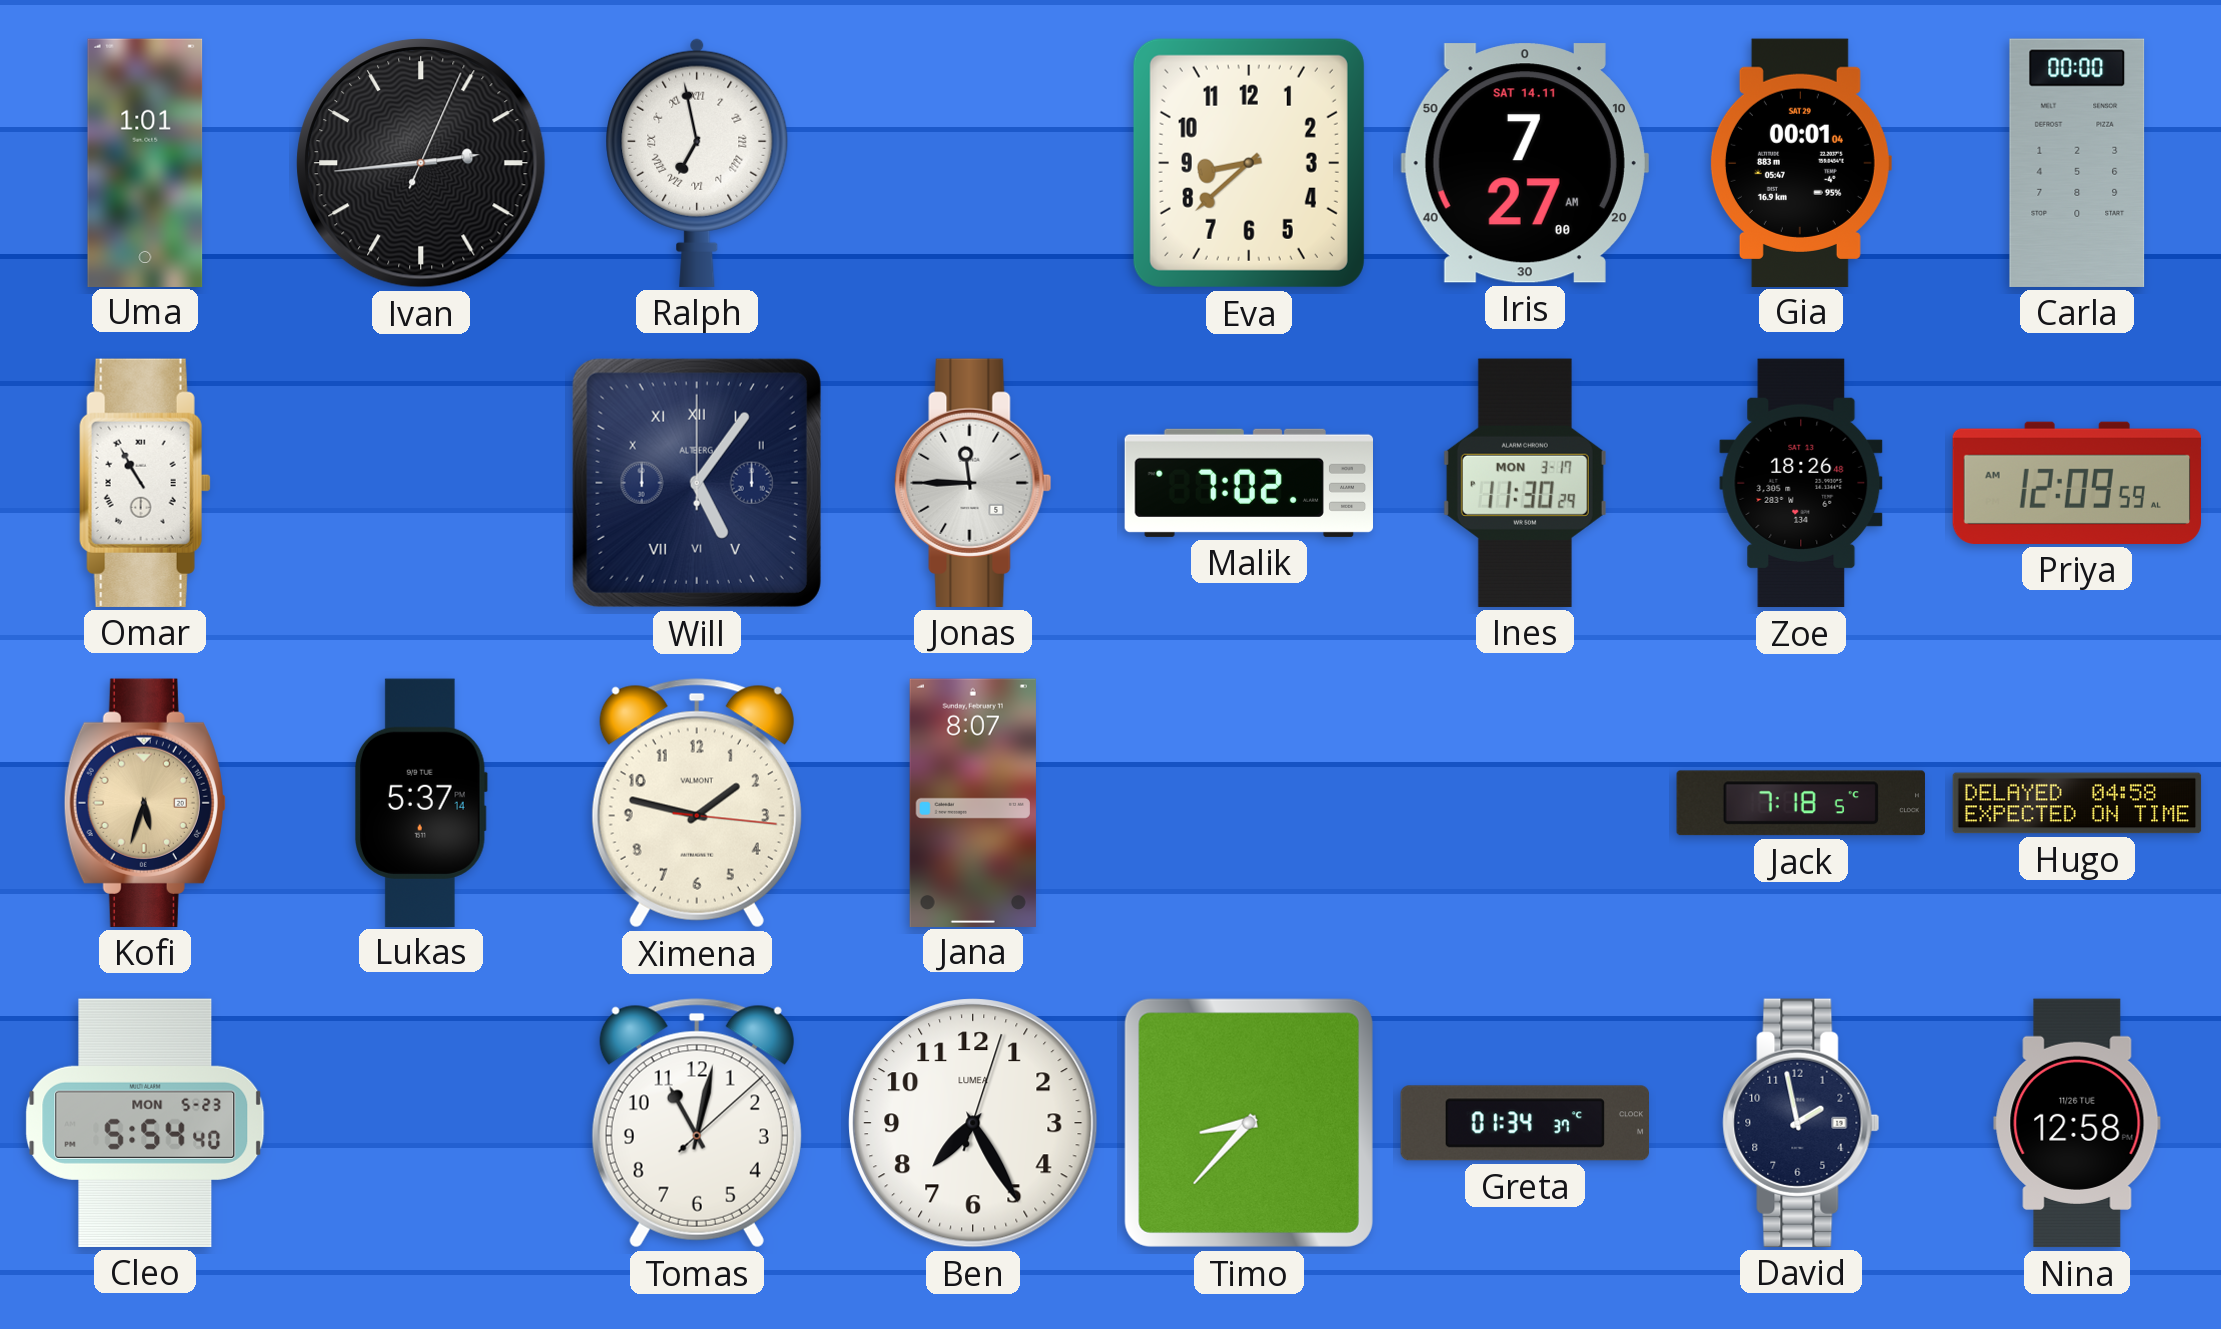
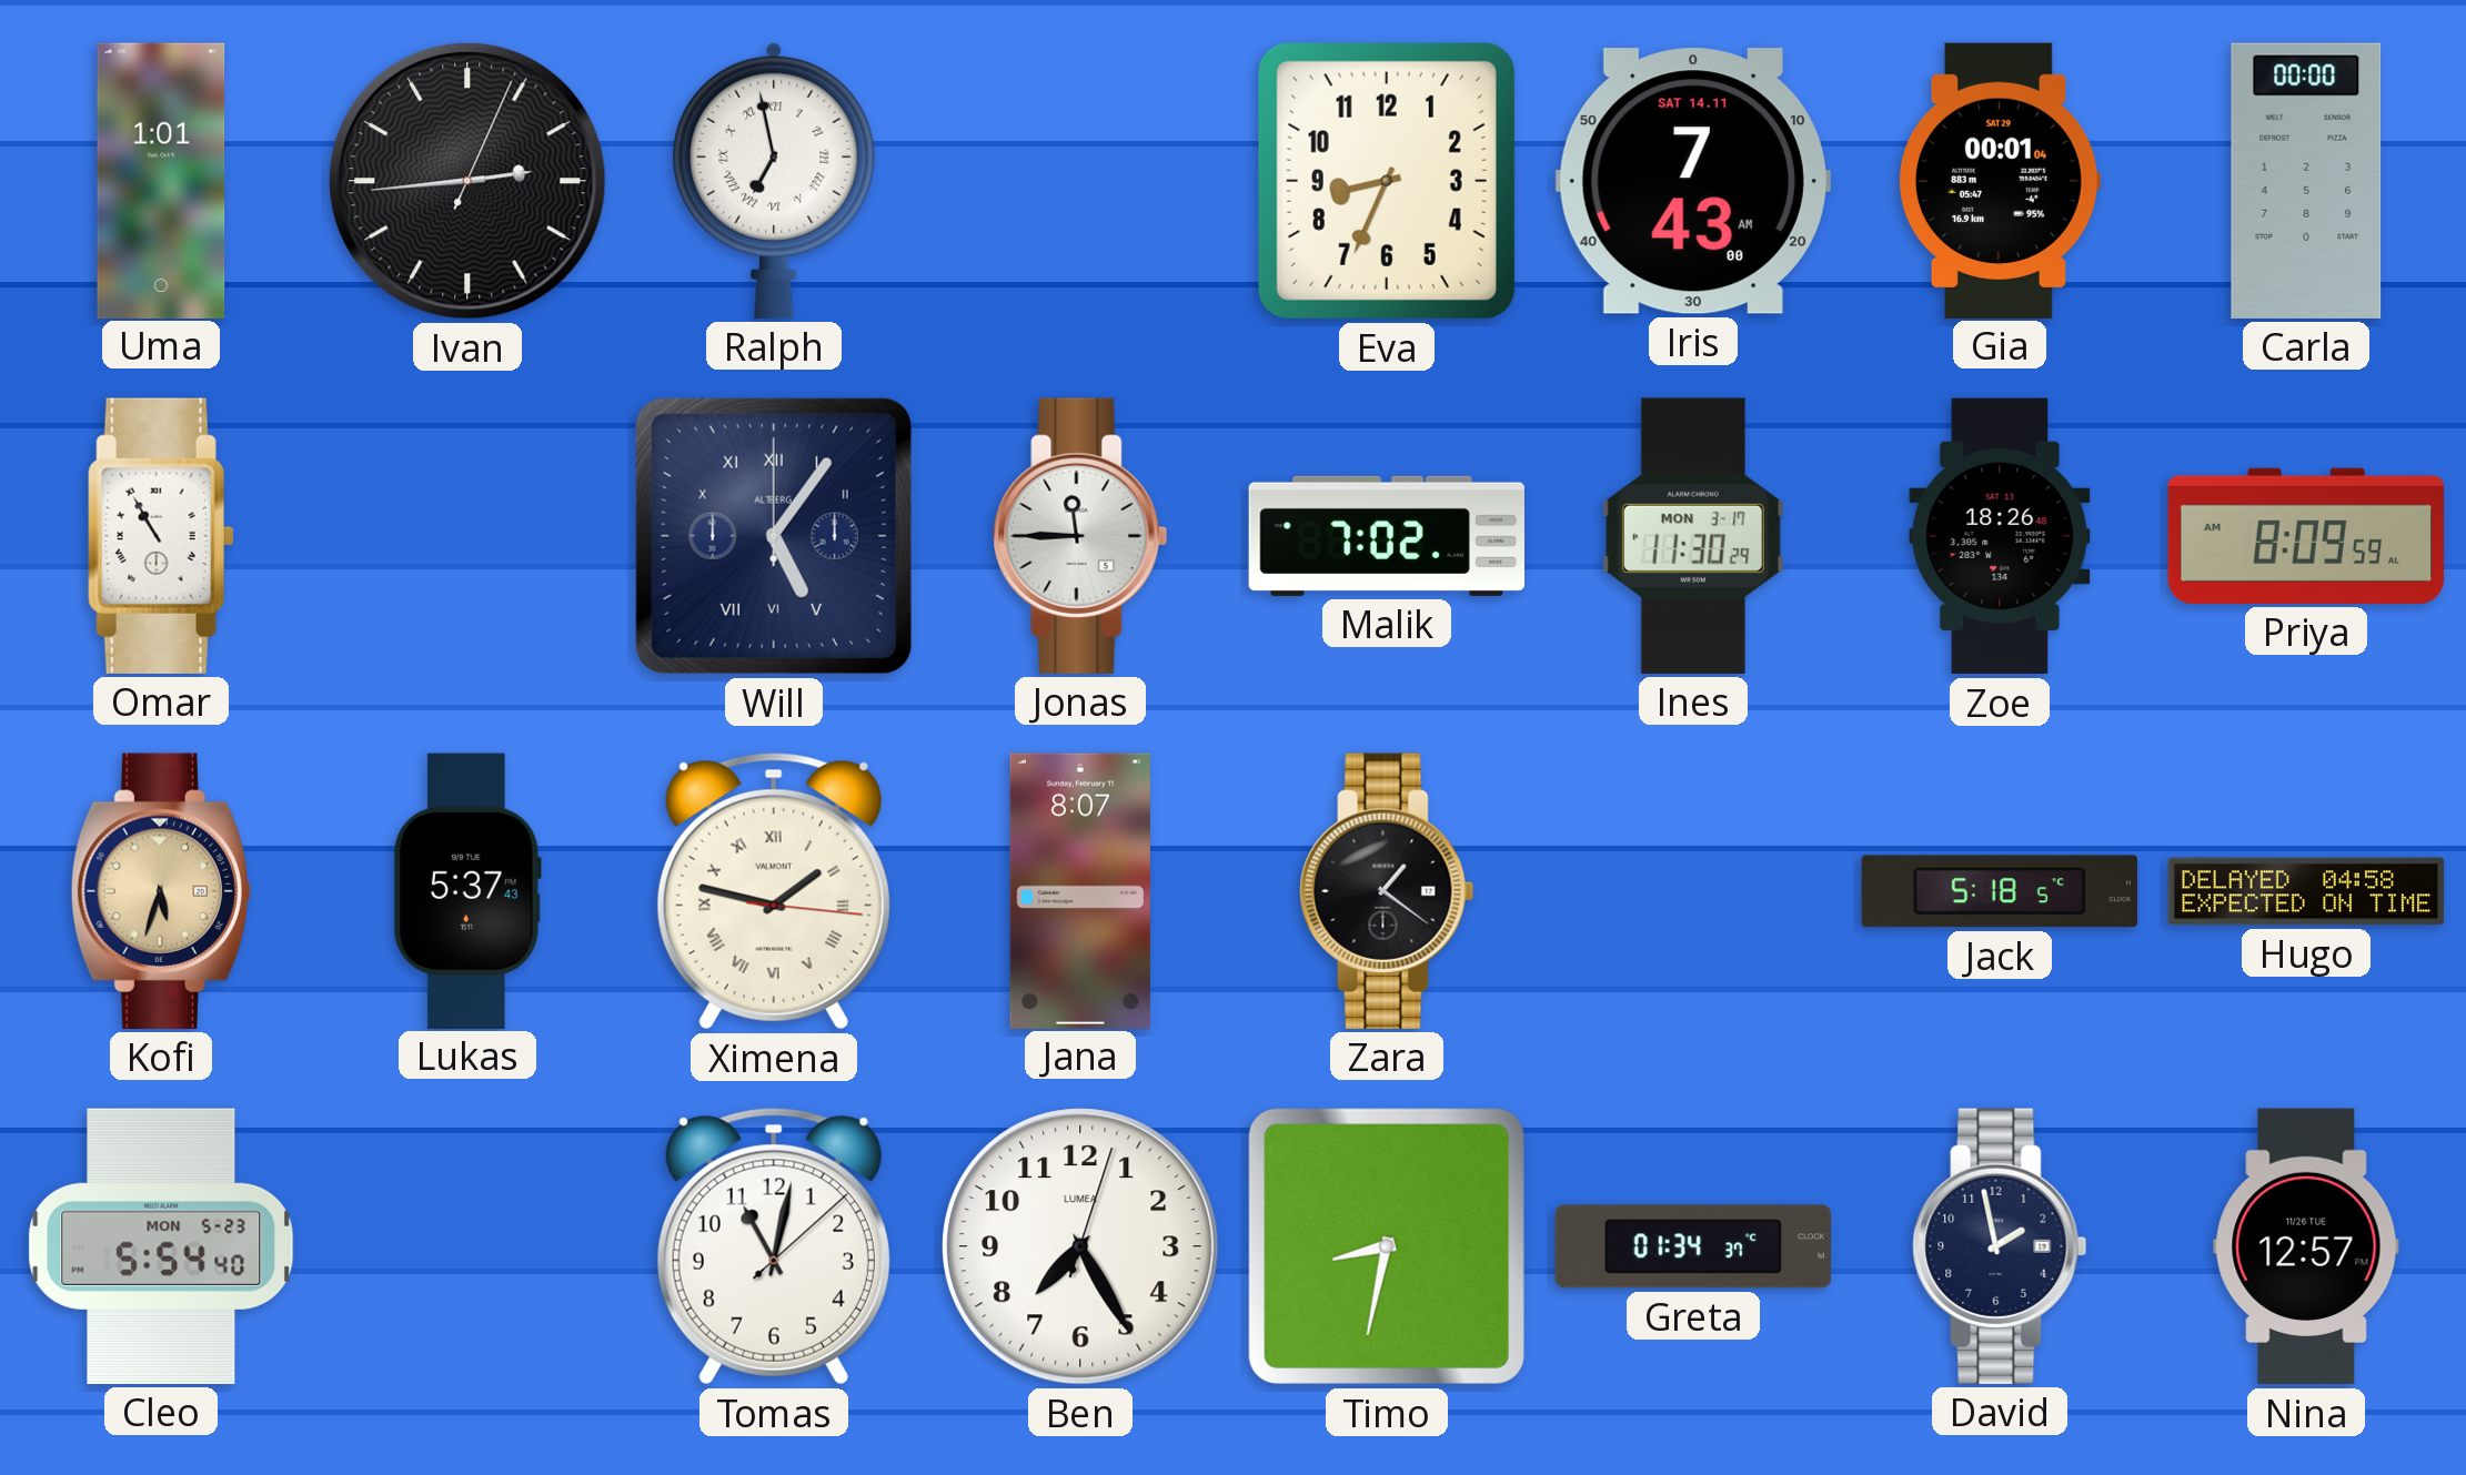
Eva: 8:38 -> 8:34 (1387, 181)
Iris: 7:27 -> 7:43 (1693, 181)
Priya: 12:09 -> 8:09 (2305, 536)
Lukas: 5:37:14 -> 5:37:43 (467, 890)
Ximena numerals: Arabic -> Roman (774, 891)
Zara: none -> 1:21 (1387, 891)
Jack: 7:18 -> 5:18 (2000, 891)
Timo: 8:37 -> 8:32 (1387, 1246)
Nina: 12:58 -> 12:57 (2306, 1246)
